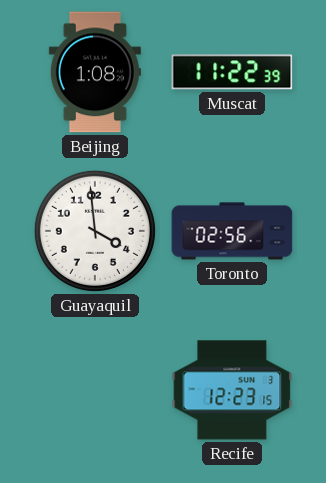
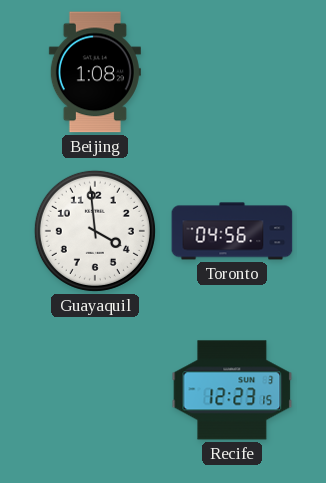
Muscat: 11:22 -> none (232, 72)
Toronto: 02:56 -> 04:56 (232, 231)
